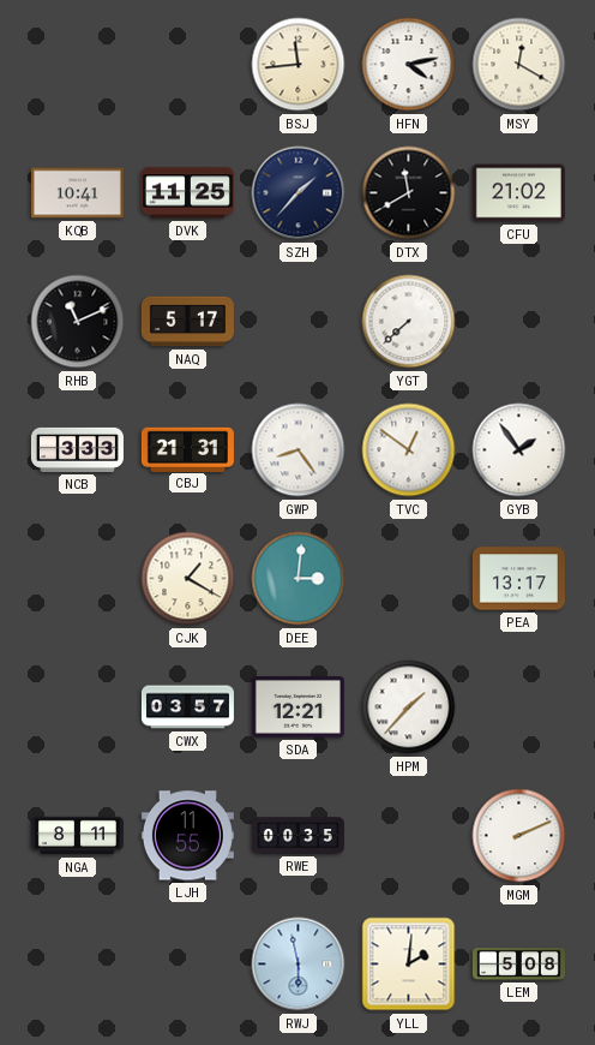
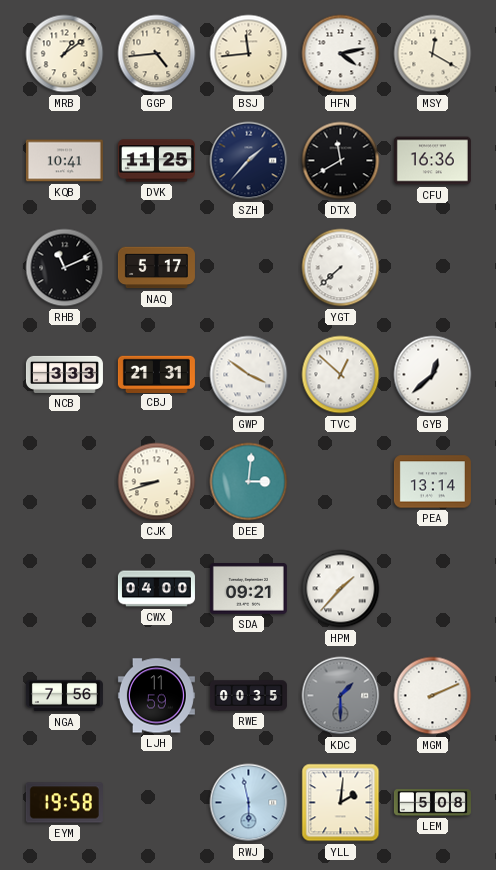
MRB: none -> 1:09 (65, 54)
GGP: none -> 4:44 (157, 54)
CFU: 21:02 -> 16:36 (432, 161)
GWP: 8:24 -> 3:51 (249, 375)
TVC: 12:51 -> 12:52 (341, 375)
GYB: 1:54 -> 12:38 (433, 375)
CJK: 1:20 -> 8:42 (157, 482)
PEA: 13:17 -> 13:14 (432, 482)
CWX: 03:57 -> 04:00 (156, 589)
SDA: 12:21 -> 09:21 (248, 589)
NGA: 8:11 -> 7:56 (64, 696)
LJH: 11:55 -> 11:59 (156, 696)
KDC: none -> 1:30 (341, 696)
EYM: none -> 19:58 (64, 803)
